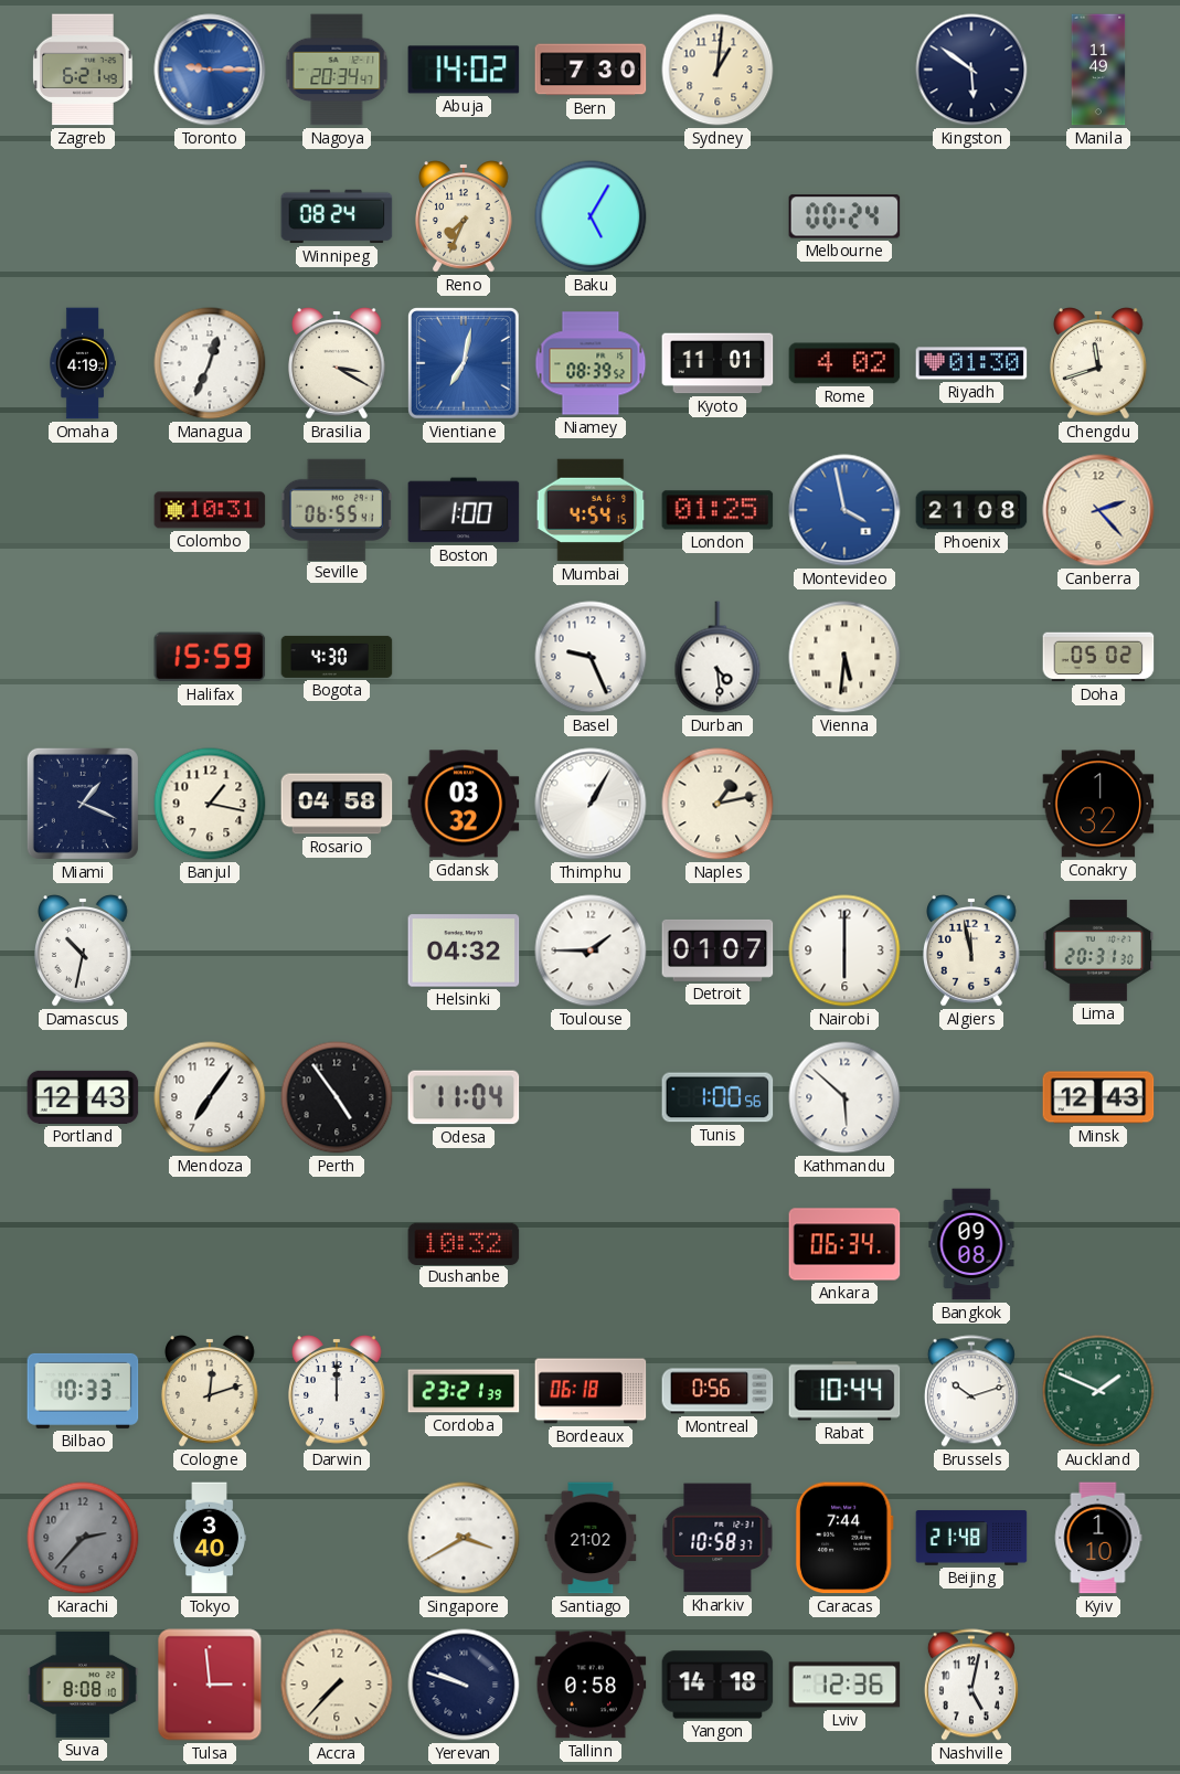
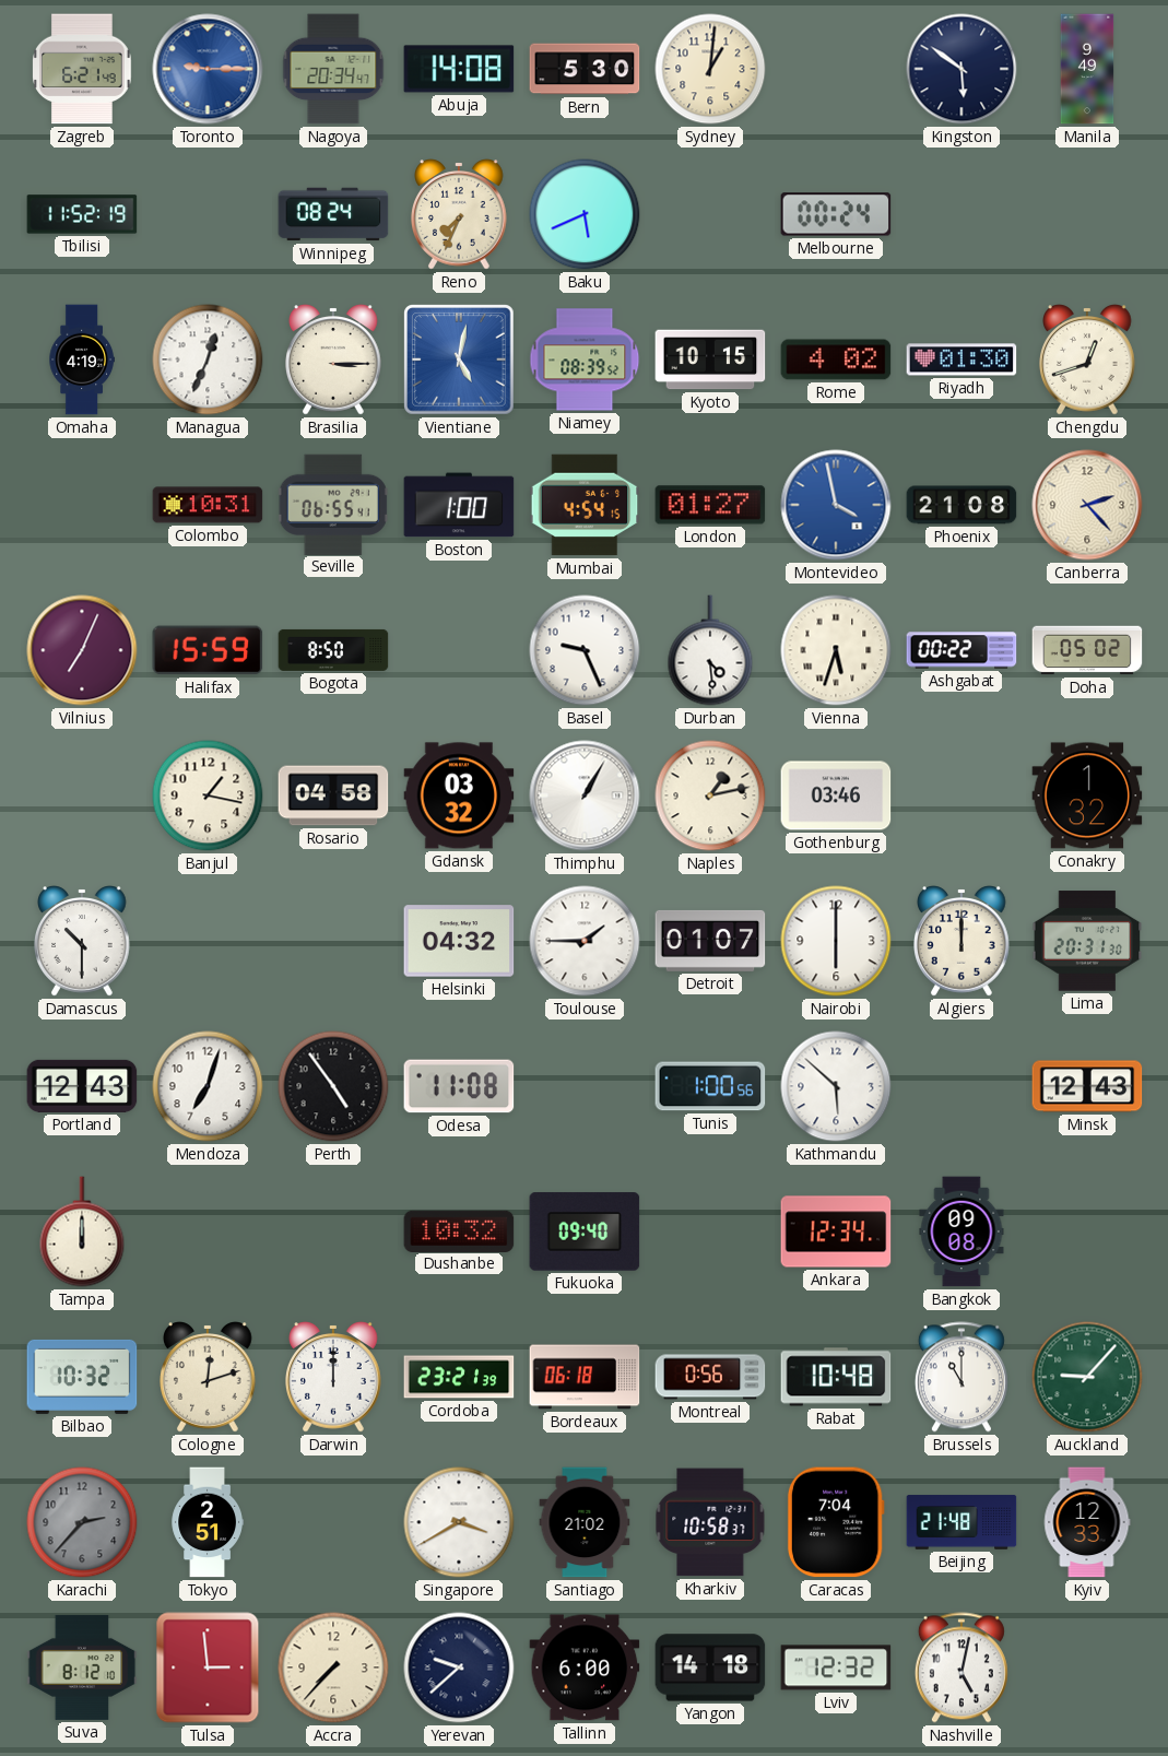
Abuja: 14:02 -> 14:08 (459, 69)
Bern: 7:30 -> 5:30 (585, 69)
Manila: 11:49 -> 9:49 (1087, 69)
Tbilisi: none -> 11:52 (82, 214)
Baku: 5:05 -> 5:41 (585, 214)
Brasilia: 3:20 -> 3:15 (334, 360)
Vientiane: 7:02 -> 5:02 (459, 360)
Kyoto: 11:01 -> 10:15 (710, 360)
Chengdu: 11:42 -> 12:42 (1088, 360)
London: 01:25 -> 01:27 (710, 505)
Vilnius: none -> 7:04 (82, 650)
Bogota: 4:30 -> 8:50 (333, 650)
Vienna: 5:31 -> 5:33 (836, 650)
Ashgabat: none -> 00:22 (961, 650)
Miami: 1:19 -> none (83, 804)
Gothenburg: none -> 03:46 (836, 795)
Damascus: 10:32 -> 10:30 (83, 941)
Algiers: 11:58 -> 12:00 (963, 941)
Mendoza: 7:06 -> 7:03 (208, 1086)
Odesa: 11:04 -> 11:08 (459, 1086)
Tampa: none -> 12:00 (82, 1231)
Fukuoka: none -> 09:40 (585, 1231)
Ankara: 06:34 -> 12:34 (836, 1231)
Bilbao: 10:33 -> 10:32 (82, 1377)
Rabat: 10:44 -> 10:48 (836, 1377)
Brussels: 10:12 -> 11:00 (961, 1377)
Auckland: 1:49 -> 9:07 (1087, 1377)
Tokyo: 3:40 -> 2:51 (208, 1522)
Caracas: 7:44 -> 7:04 (836, 1522)
Kyiv: 1:10 -> 12:33 (1087, 1522)
Suva: 8:08 -> 8:12 (82, 1667)
Yerevan: 9:48 -> 9:38 (459, 1667)
Tallinn: 0:58 -> 6:00 (585, 1667)
Lviv: 12:36 -> 12:32 (836, 1667)
